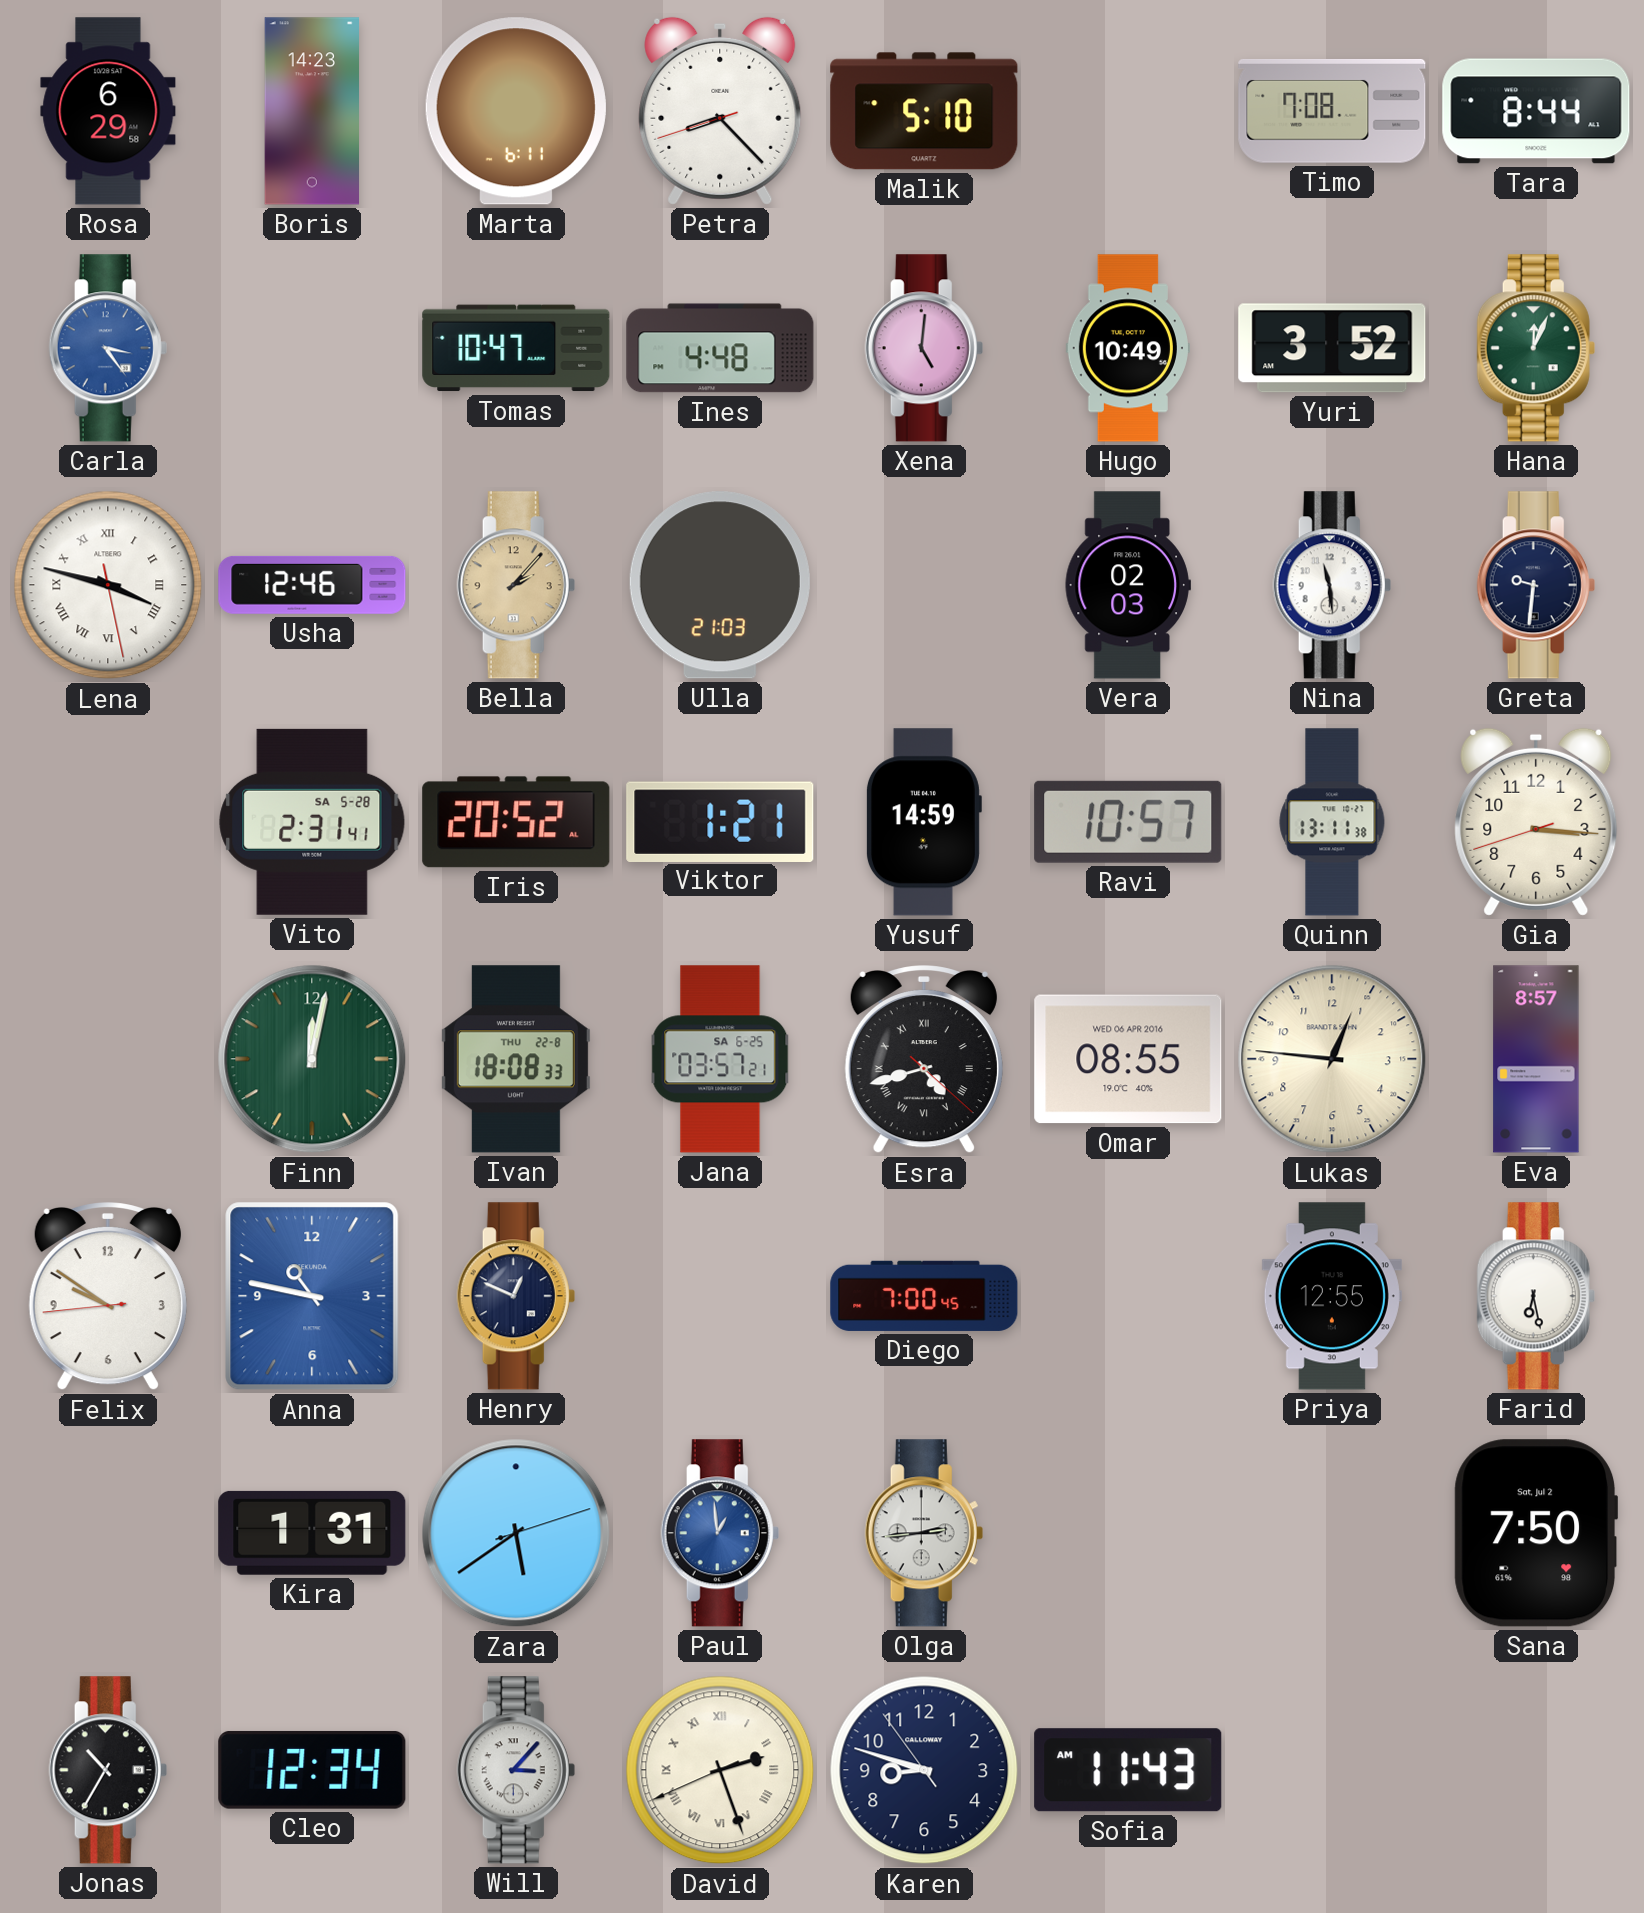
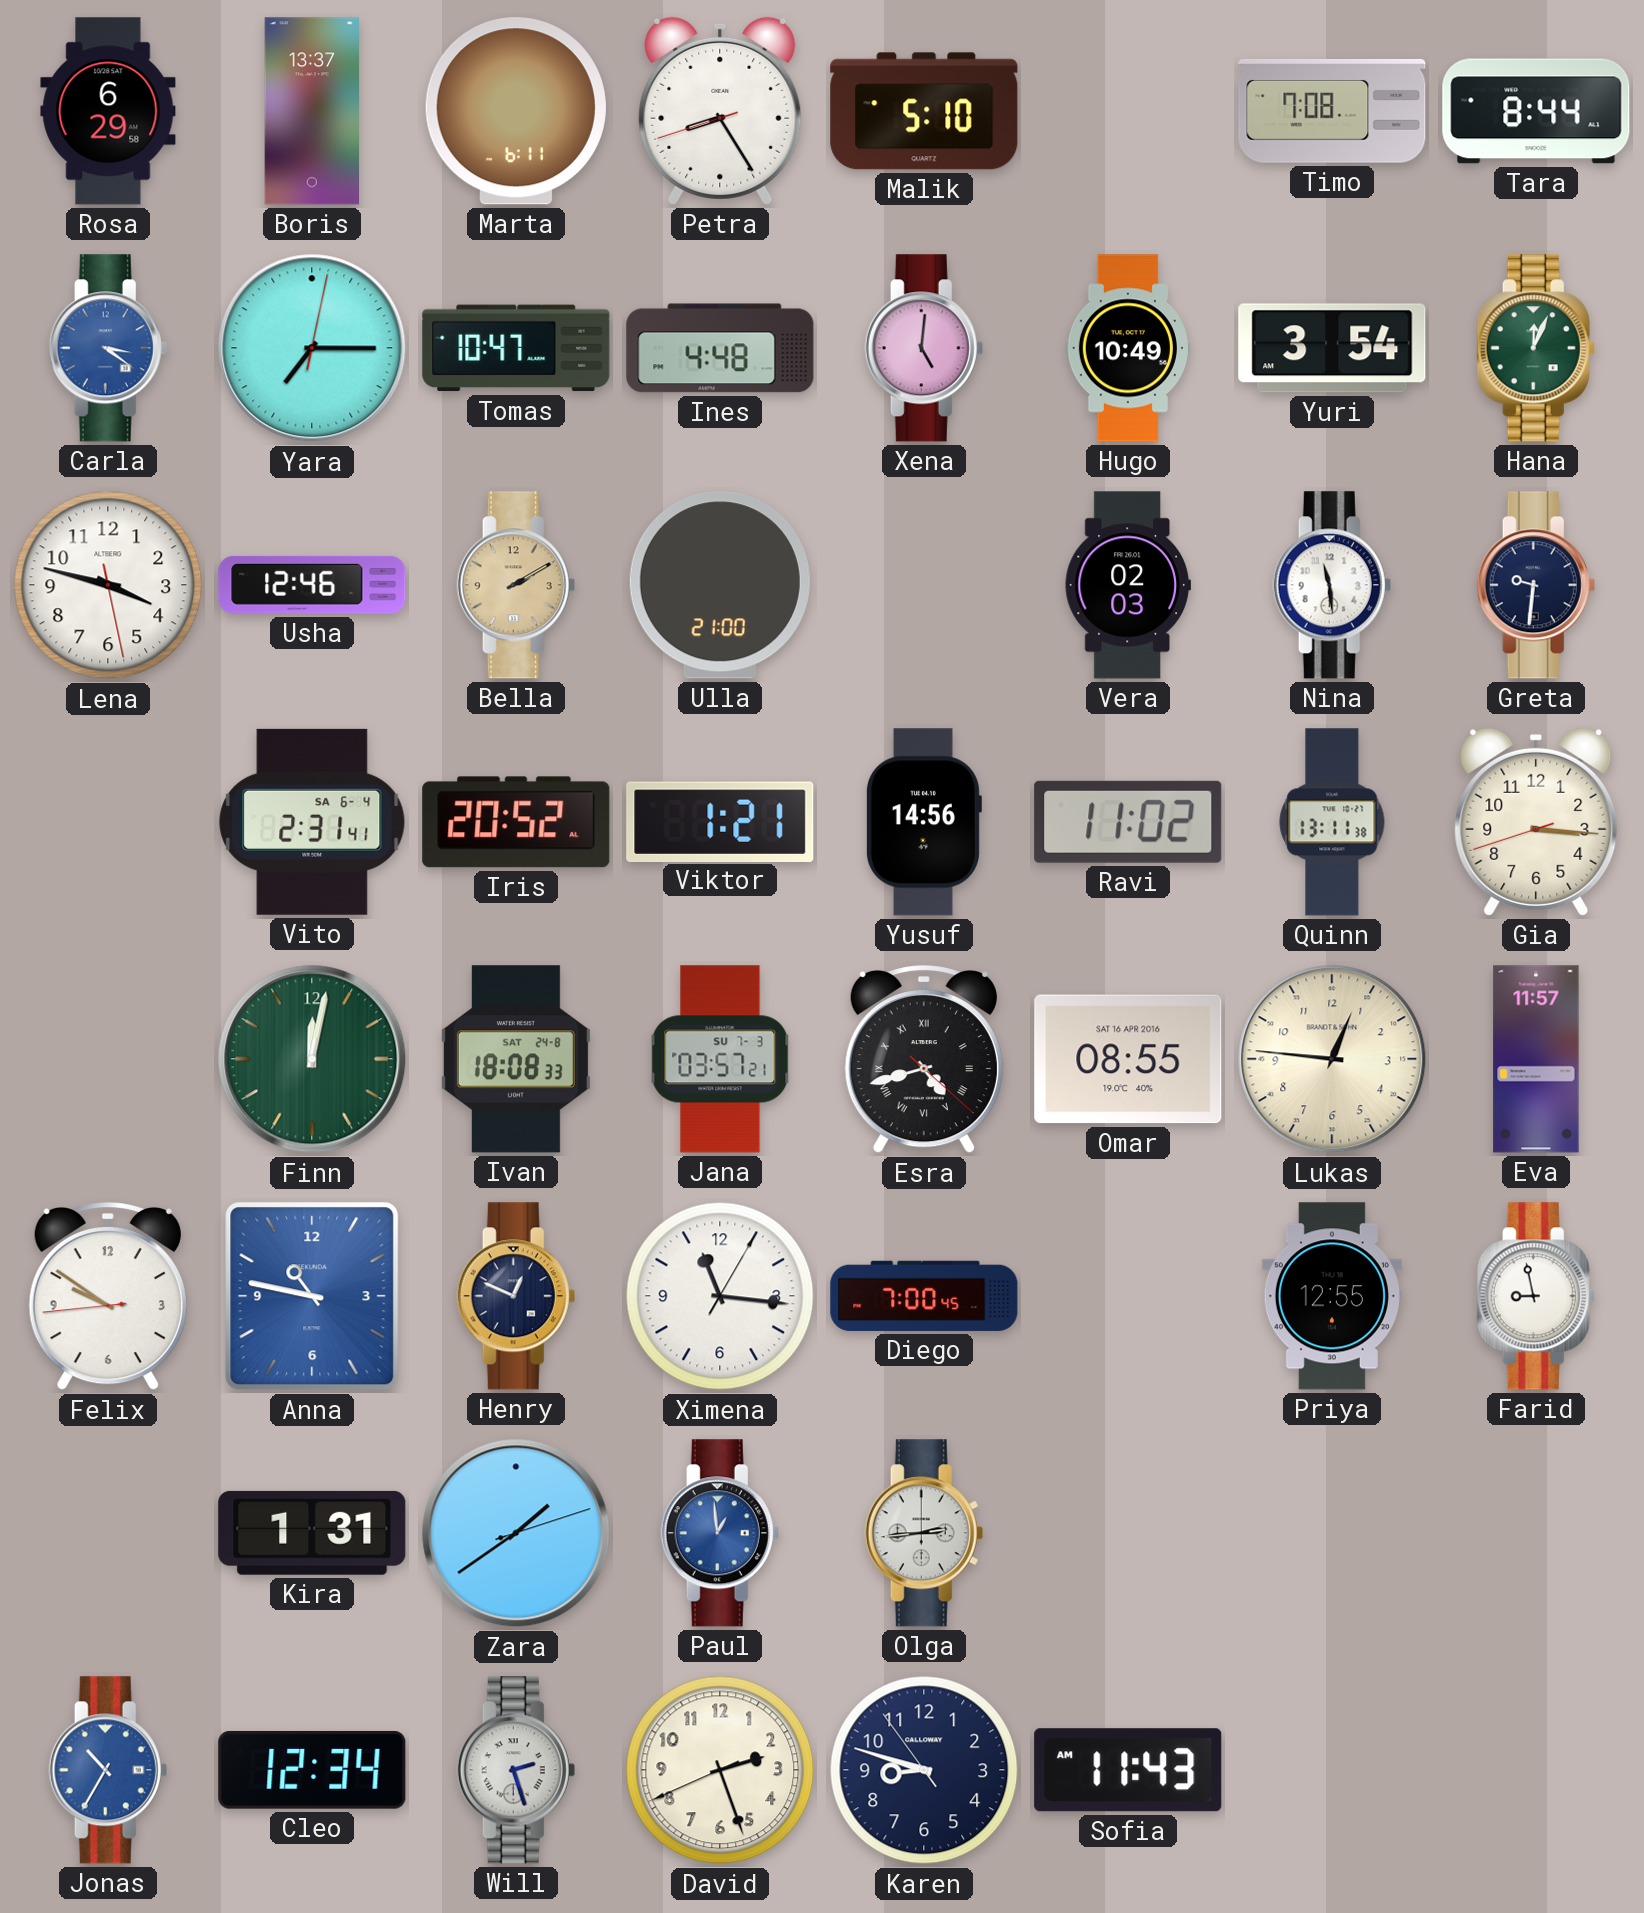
Boris: 14:23 -> 13:37 (312, 111)
Petra: 8:22 -> 8:24 (720, 111)
Carla: 3:24 -> 3:21 (108, 348)
Yara: none -> 7:15 (312, 348)
Yuri: 3:52 -> 3:54 (1332, 348)
Lena numerals: Roman -> Arabic (108, 585)
Bella: 2:07 -> 2:10 (516, 585)
Ulla: 21:03 -> 21:00 (720, 585)
Vito date: SA 5-28 -> SA 6-4 (312, 822)
Yusuf: 14:59 -> 14:56 (923, 822)
Ravi: 10:57 -> 11:02 (1128, 822)
Ivan date: THU 22-8 -> SAT 24-8 (516, 1059)
Jana date: SA 6-25 -> SU 7-3 (720, 1059)
Omar date: WED 06 APR 2016 -> SAT 16 APR 2016 (1128, 1059)
Eva: 8:57 -> 11:57 (1536, 1059)
Ximena: none -> 11:16 (720, 1296)
Farid: 6:28 -> 8:58 (1536, 1296)
Zara: 5:39 -> 1:39 (516, 1533)
Sana: 7:50 -> none (1535, 1533)
Jonas dial: black -> blue (108, 1770)
Will: 3:07 -> 2:27 (516, 1770)
David numerals: Roman -> Arabic (720, 1770)
